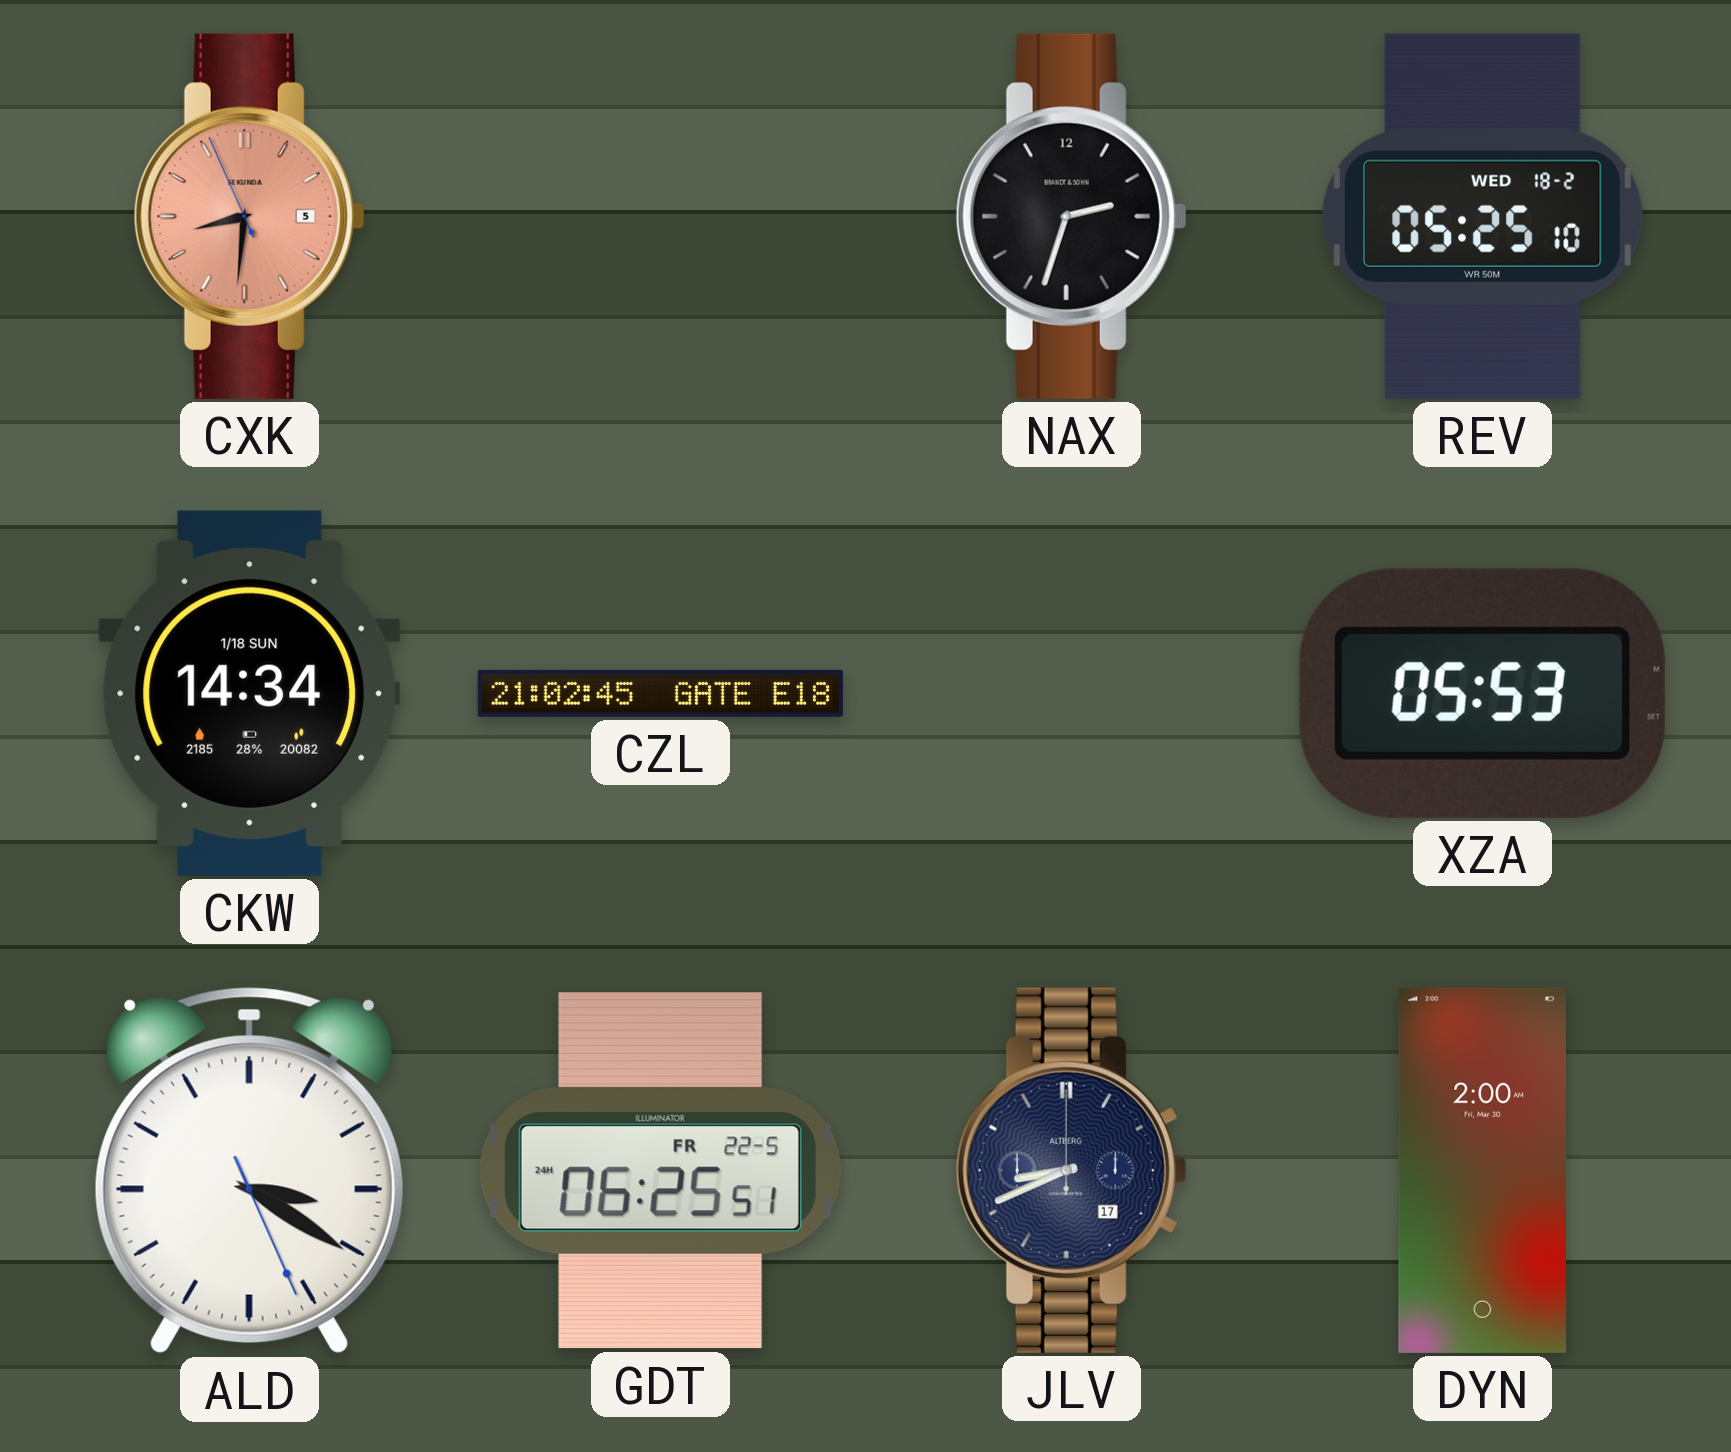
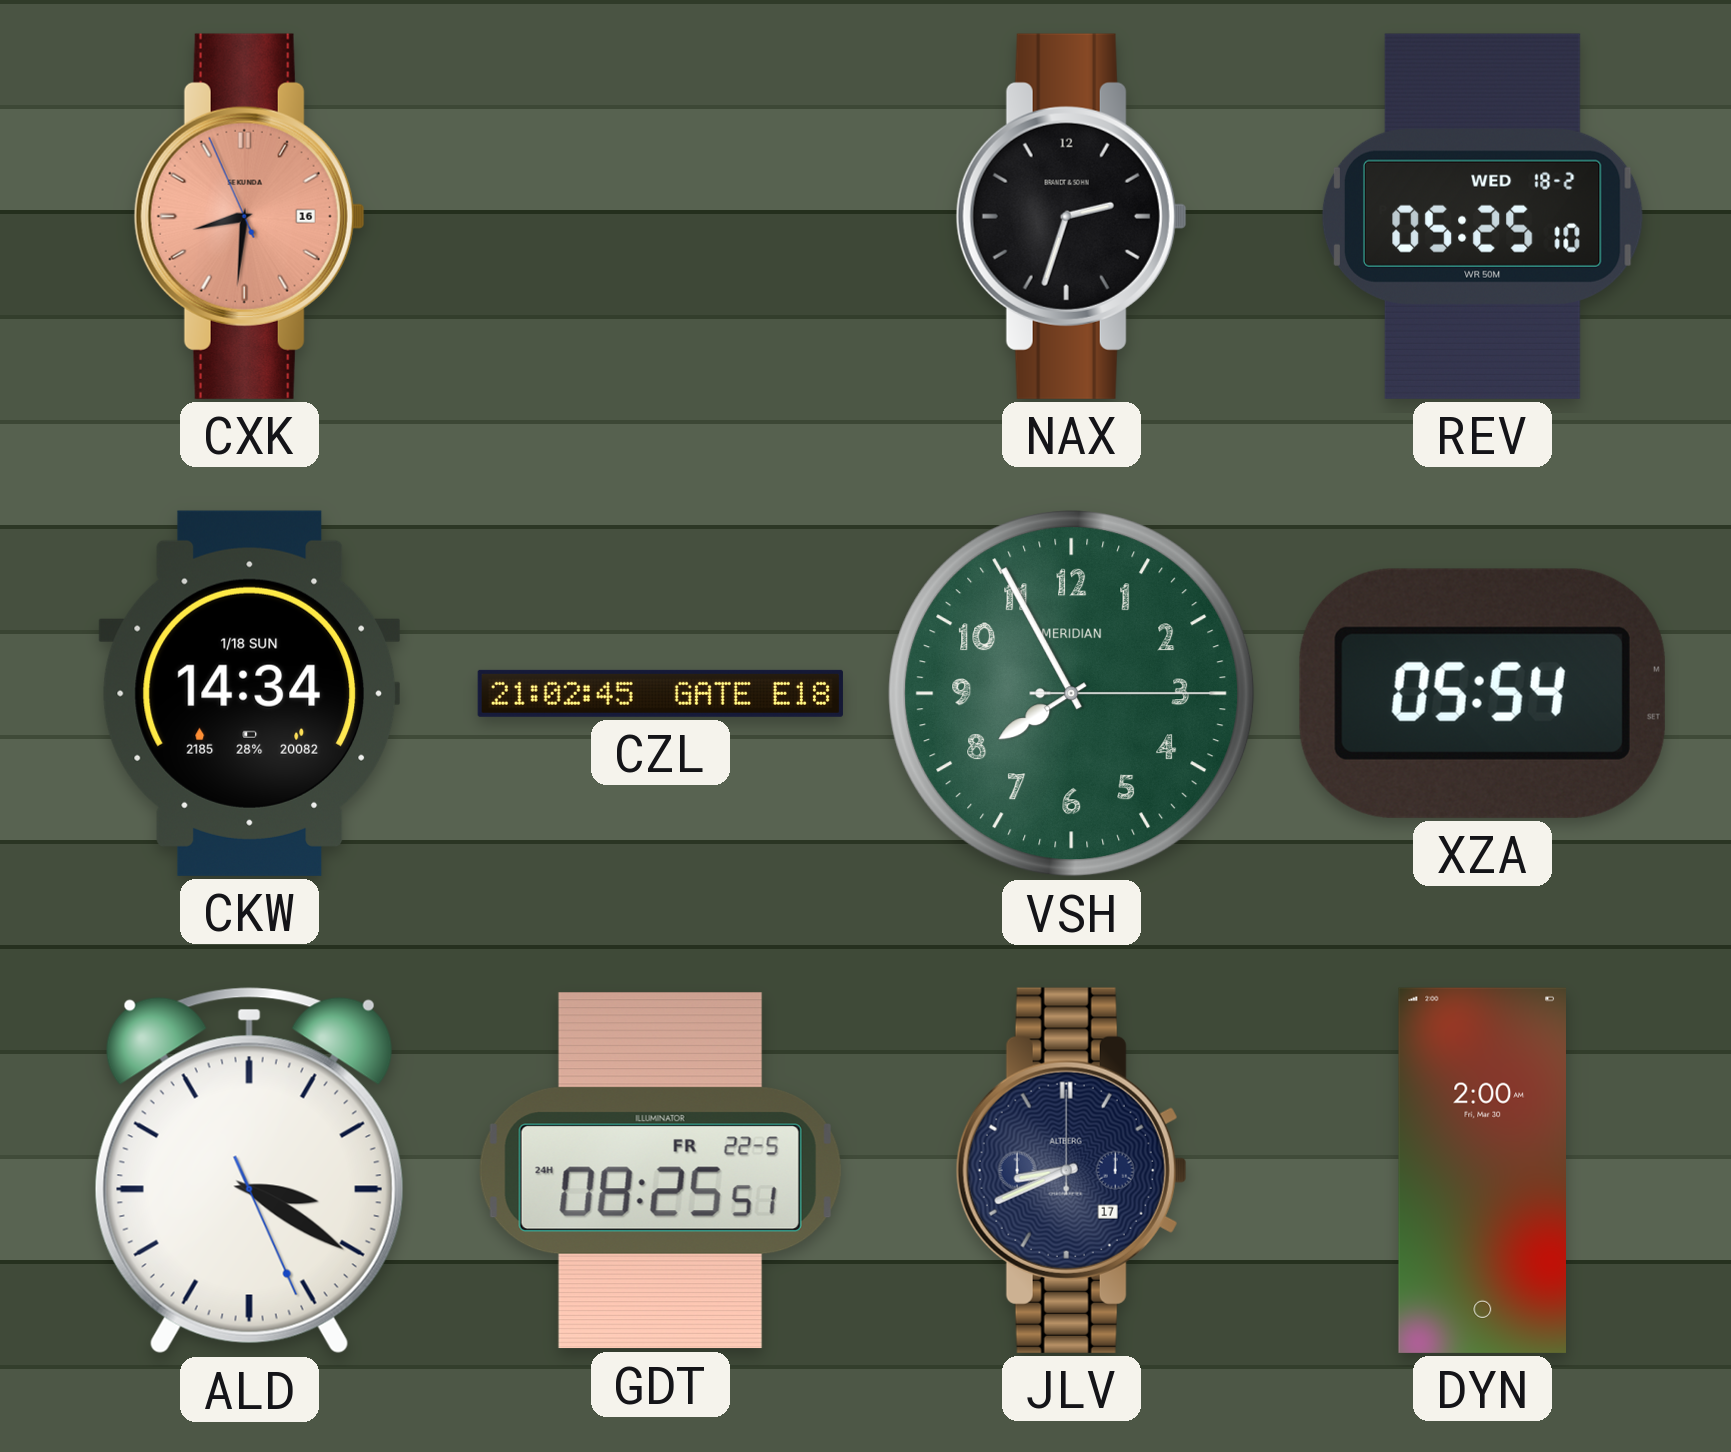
CXK date: 5 -> 16 (249, 216)
VSH: none -> 7:55 (1072, 694)
XZA: 05:53 -> 05:54 (1482, 693)
GDT: 06:25 -> 08:25 (660, 1171)
